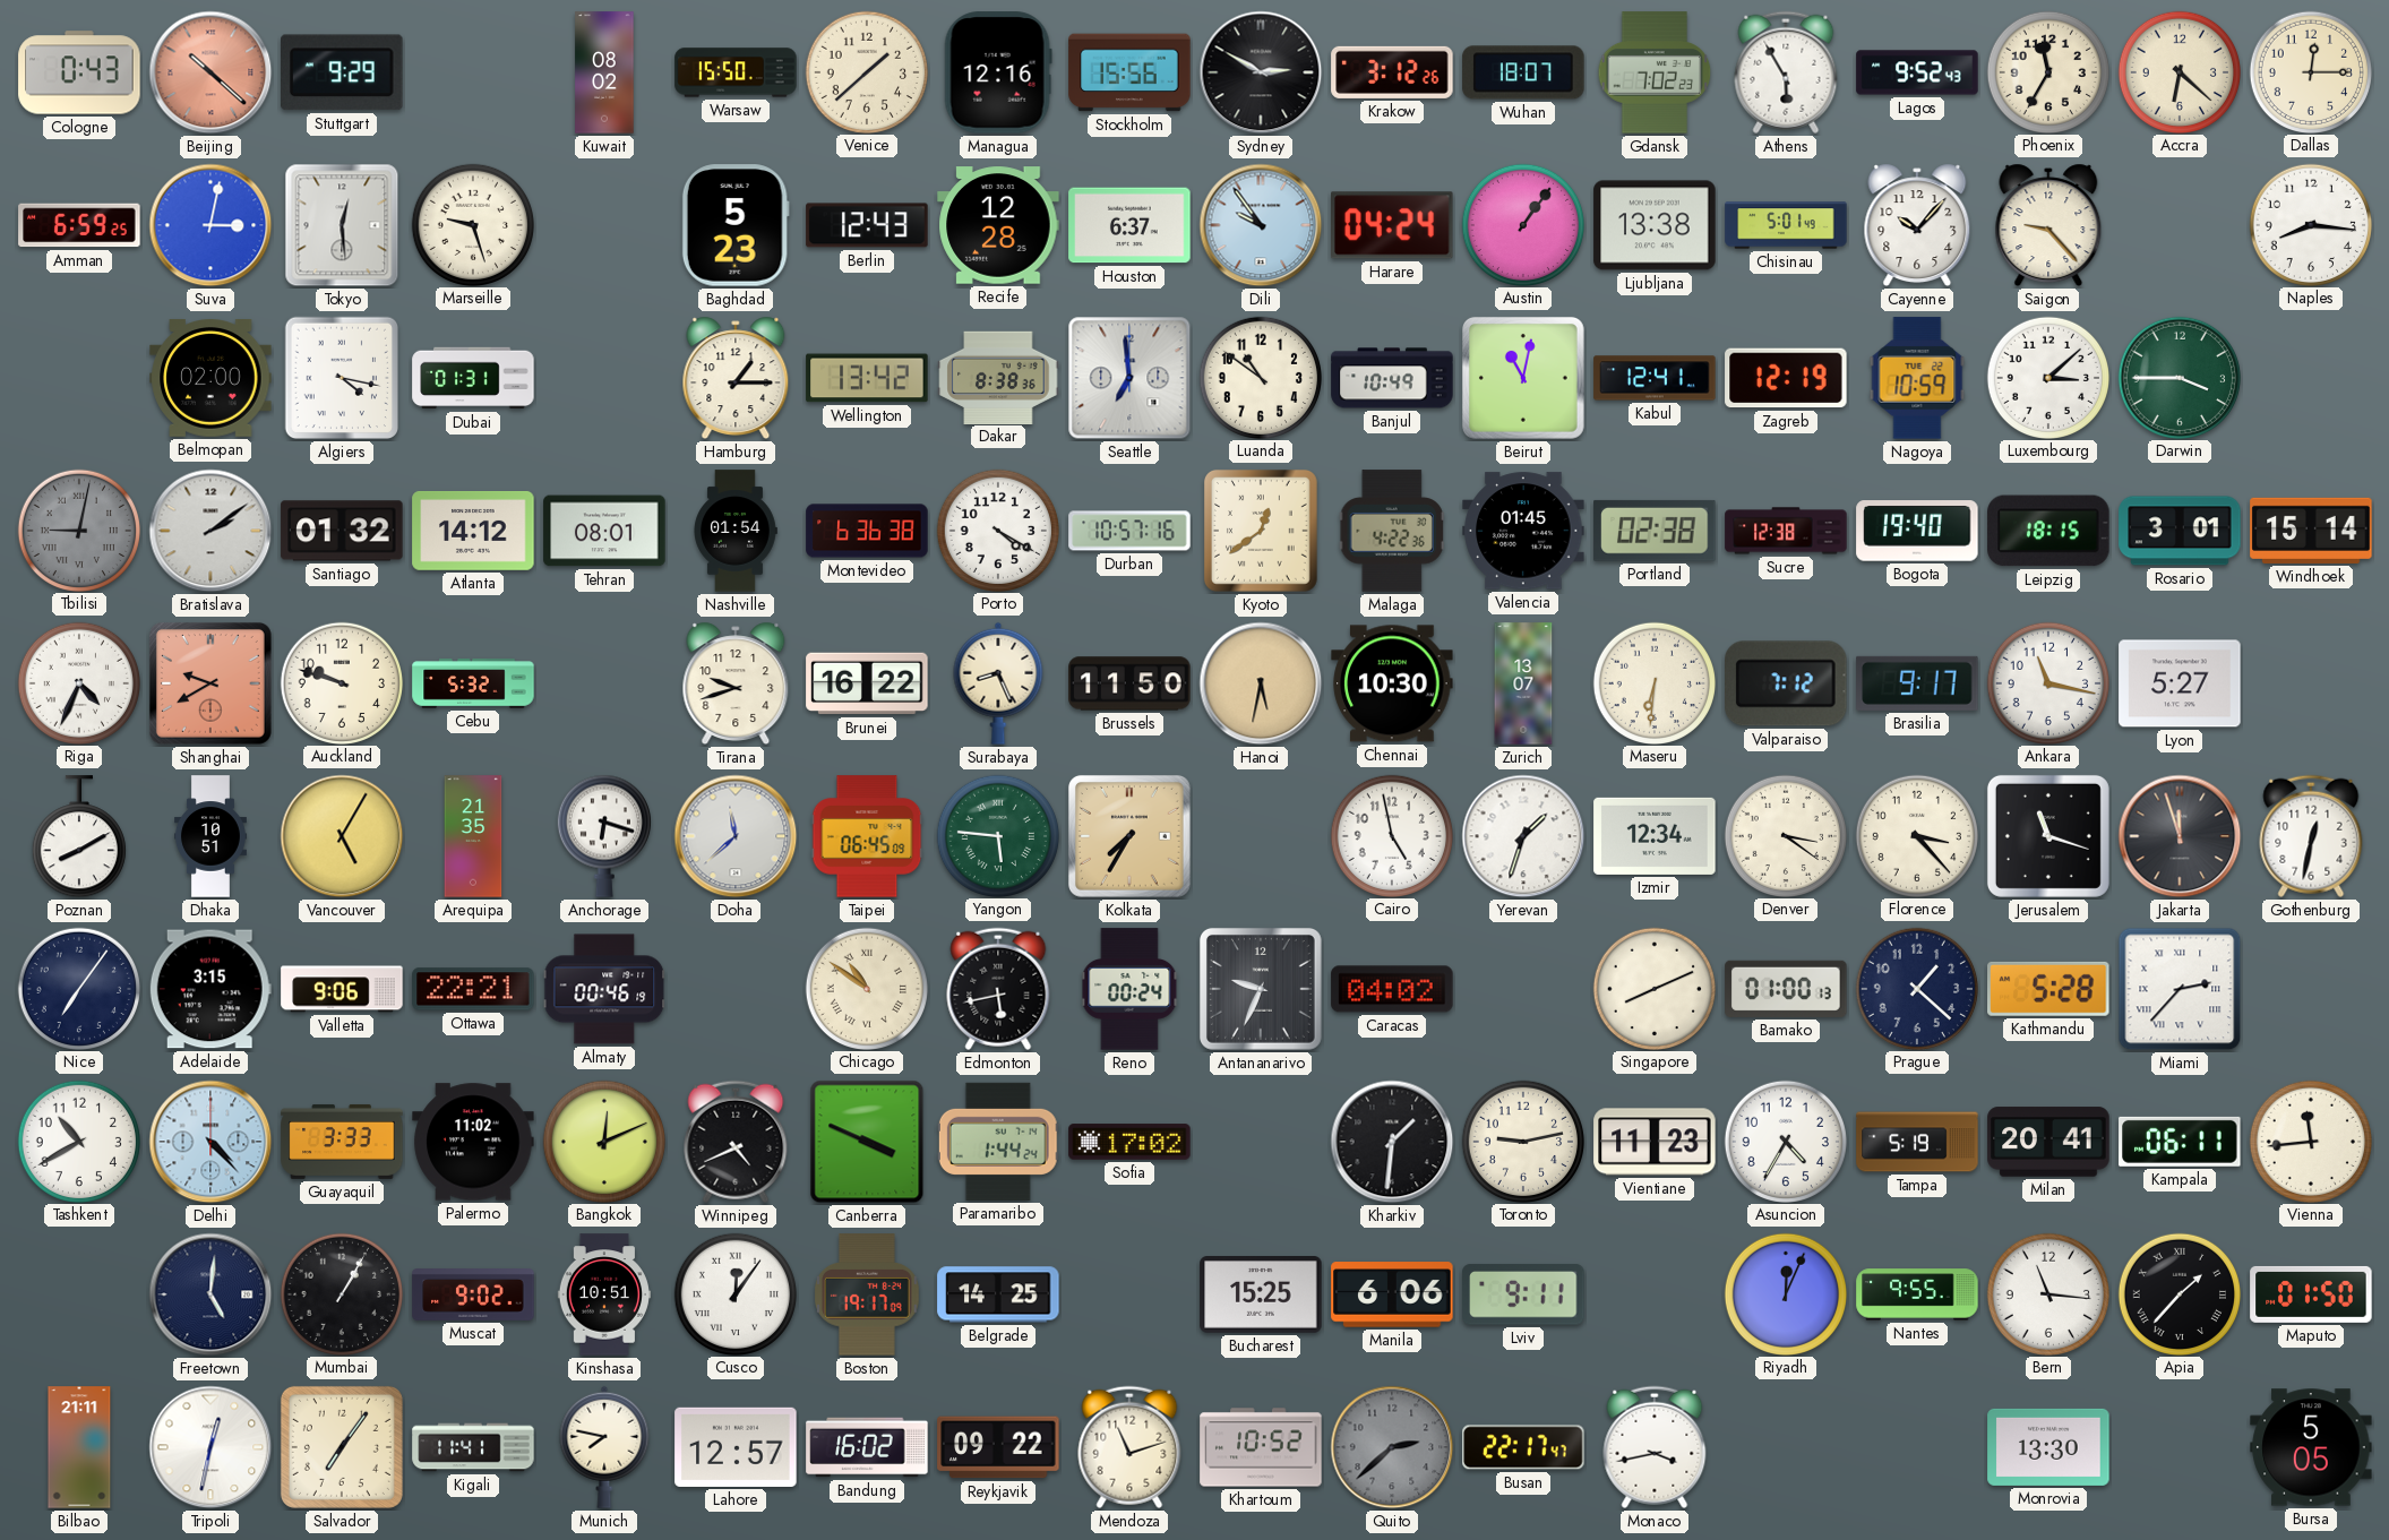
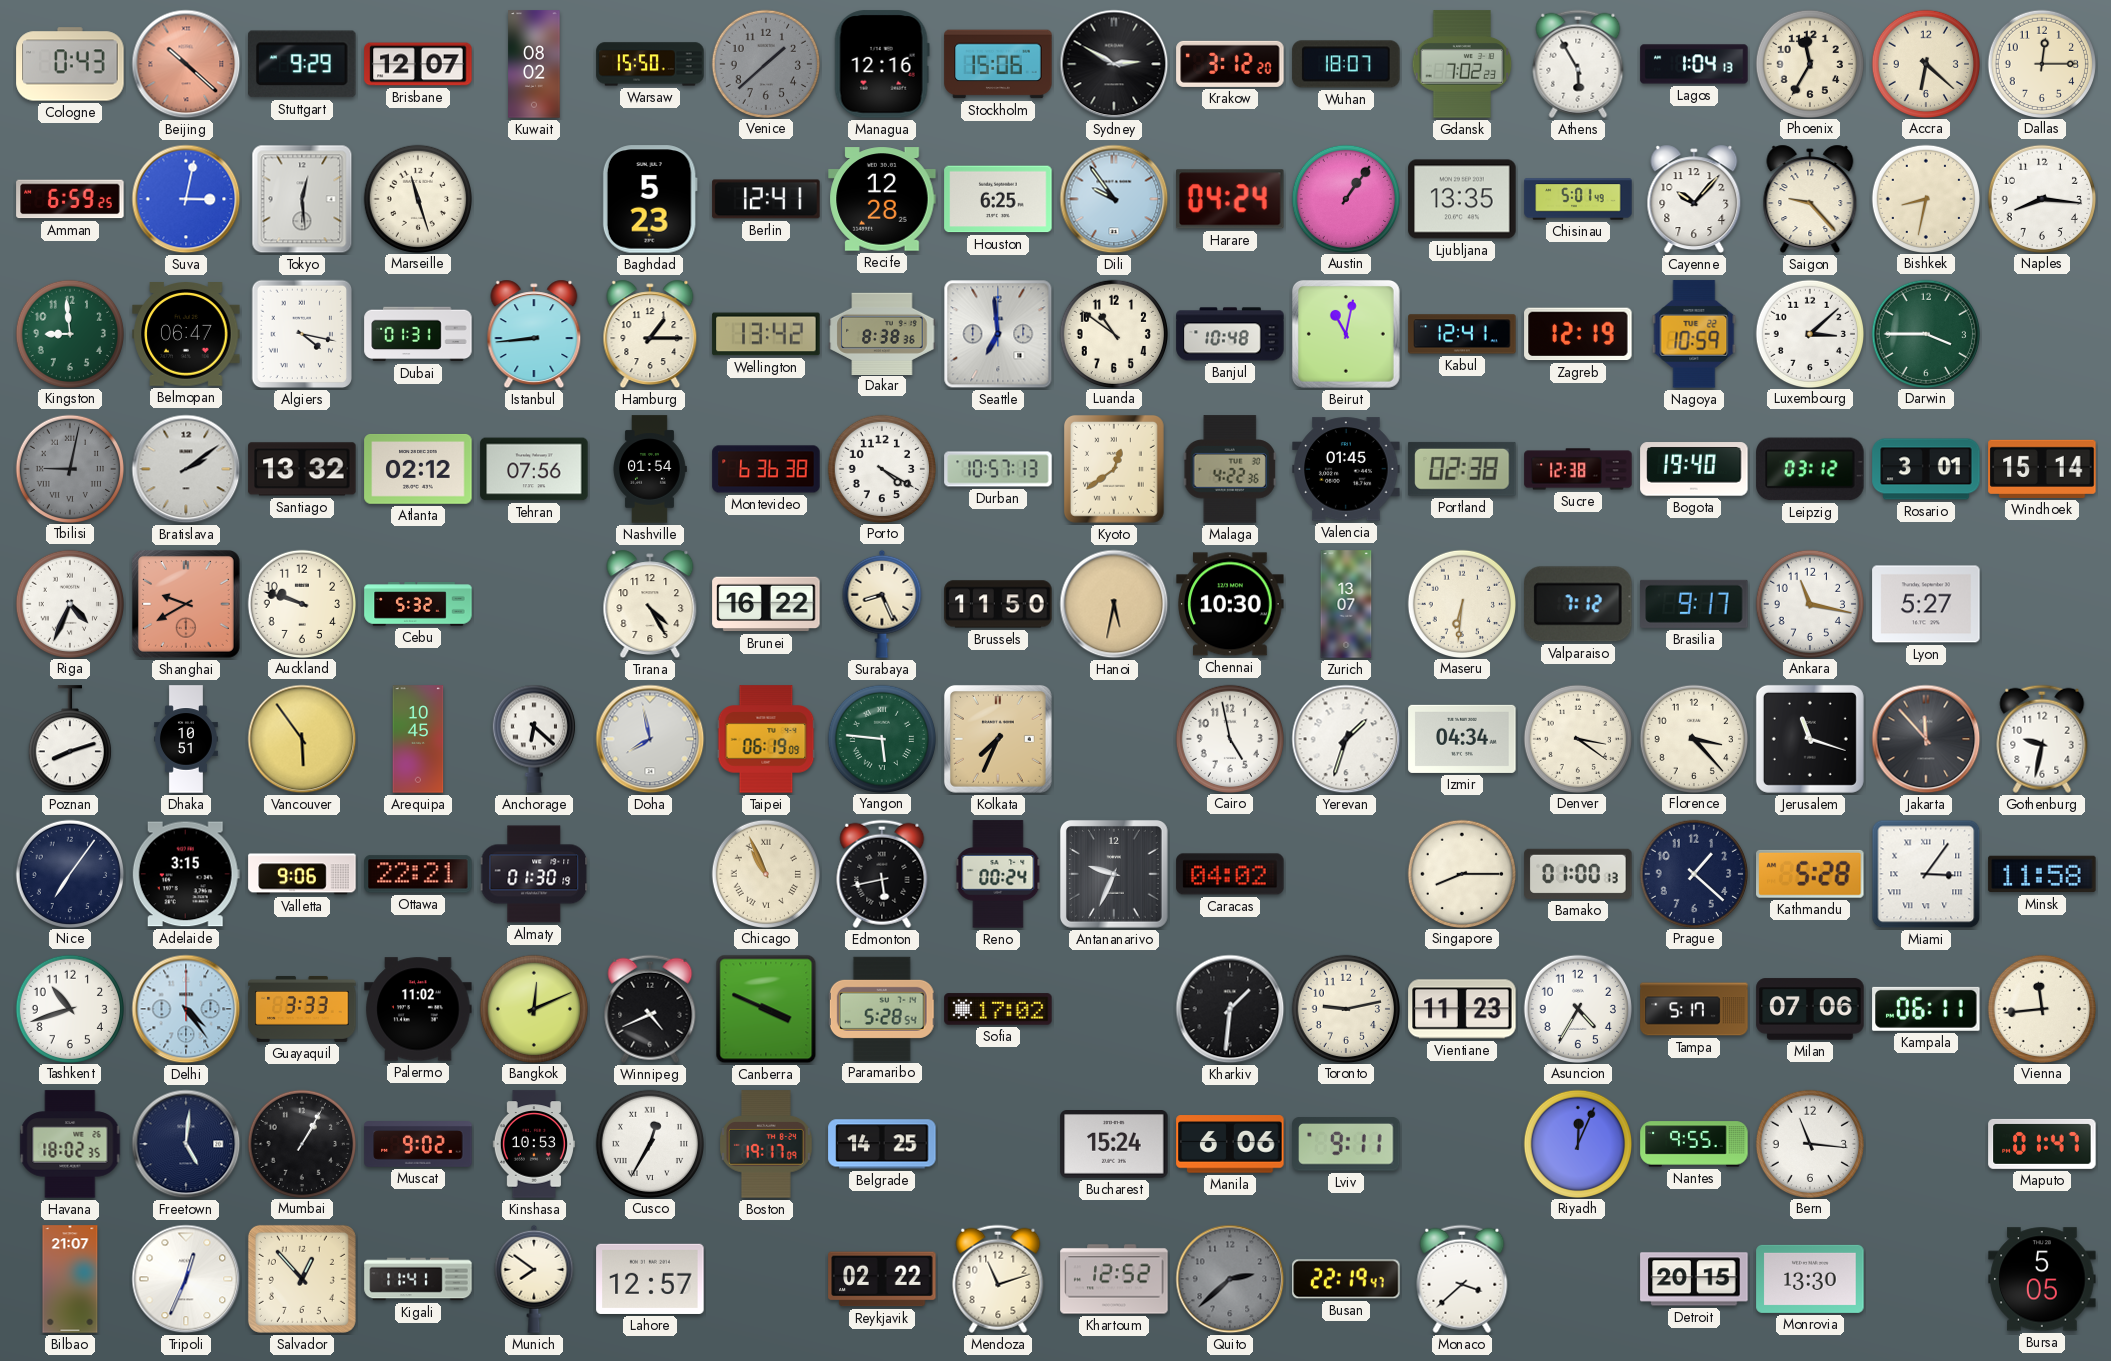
Brisbane: none -> 12:07 (418, 64)
Venice dial: cream -> grey (765, 63)
Stockholm: 15:56 -> 15:06 (998, 64)
Krakow: 3:12:26 -> 3:12:20 (1230, 64)
Lagos: 9:52 -> 1:04 (1694, 64)
Marseille: 9:27 -> 11:27 (417, 198)
Berlin: 12:43 -> 12:41 (766, 199)
Houston: 6:37 -> 6:25 (998, 199)
Ljubljana: 13:38 -> 13:35 (1462, 199)
Bishkek: none -> 8:32 (1925, 198)
Kingston: none -> 8:59 (69, 333)
Belmopan: 02:00 -> 06:47 (186, 335)
Istanbul: none -> 8:44 (534, 334)
Banjul: 10:49 -> 10:48 (1230, 334)
Santiago: 01:32 -> 13:32 (302, 469)
Atlanta: 14:12 -> 02:12 (418, 469)
Tehran: 08:01 -> 07:56 (534, 469)
Durban: 10:57:16 -> 10:57:13 (998, 469)
Leipzig: 18:15 -> 03:12 (1810, 469)
Tirana: 9:42 -> 4:25 (650, 604)
Poznan: 8:10 -> 8:12 (70, 740)
Vancouver: 5:05 -> 5:54 (302, 739)
Arequipa: 21:35 -> 10:45 (418, 739)
Anchorage: 6:18 -> 6:22 (534, 739)
Doha: 11:38 -> 7:58 (650, 739)
Taipei: 06:45 -> 06:19 (766, 739)
Kolkata: 7:35 -> 7:34 (998, 739)
Izmir: 12:34 -> 04:34 (1462, 739)
Jakarta: 11:57 -> 11:53 (1926, 739)
Gothenburg: 12:32 -> 9:32 (2042, 739)
Almaty: 00:46 -> 01:30 (534, 874)
Chicago: 10:51 -> 10:56 (765, 873)
Singapore: 8:11 -> 8:15 (1461, 873)
Miami: 2:37 -> 3:06 (1926, 874)
Minsk: none -> 11:58 (2042, 874)
Tashkent: 10:40 -> 10:42 (69, 1008)
Delhi: 4:23 -> 4:24 (186, 1009)
Paramaribo: 1:44 -> 5:28 (882, 1009)
Tampa: 5:19 -> 5:17 (1694, 1009)
Milan: 20:41 -> 07:06 (1810, 1009)
Havana: none -> 18:02 (70, 1144)
Kinshasa: 10:51 -> 10:53 (534, 1144)
Cusco: 12:06 -> 12:35 (649, 1143)
Bucharest: 15:25 -> 15:24 (1114, 1145)
Apia: 1:37 -> none (2179, 1293)
Maputo: 01:50 -> 01:47 (2042, 1144)
Bilbao: 21:11 -> 21:07 (70, 1279)
Tripoli: 12:32 -> 12:34 (186, 1279)
Salvador: 7:06 -> 12:53 (302, 1279)
Munich: 7:47 -> 7:51 (534, 1279)
Bandung: 16:02 -> none (867, 1447)
Reykjavik: 09:22 -> 02:22 (882, 1279)
Khartoum: 10:52 -> 12:52 (1114, 1279)
Busan: 22:17 -> 22:19 (1346, 1279)
Monaco: 3:43 -> 3:38 (1462, 1279)
Detroit: none -> 20:15 (1694, 1279)
